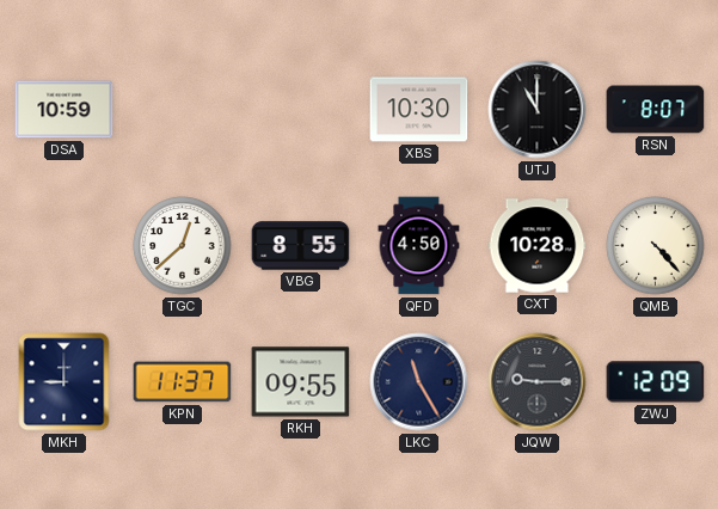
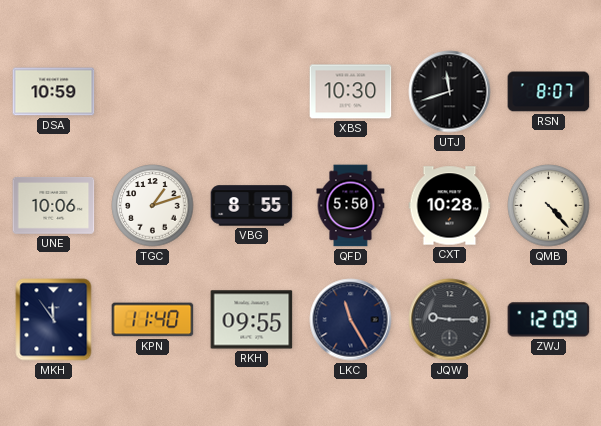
UTJ: 11:00 -> 11:42 (450, 92)
UNE: none -> 10:06 (54, 206)
TGC: 12:38 -> 1:12 (153, 206)
QFD: 4:50 -> 5:50 (351, 206)
MKH: 9:00 -> 11:54 (54, 320)
KPN: 11:37 -> 11:40 (153, 320)
